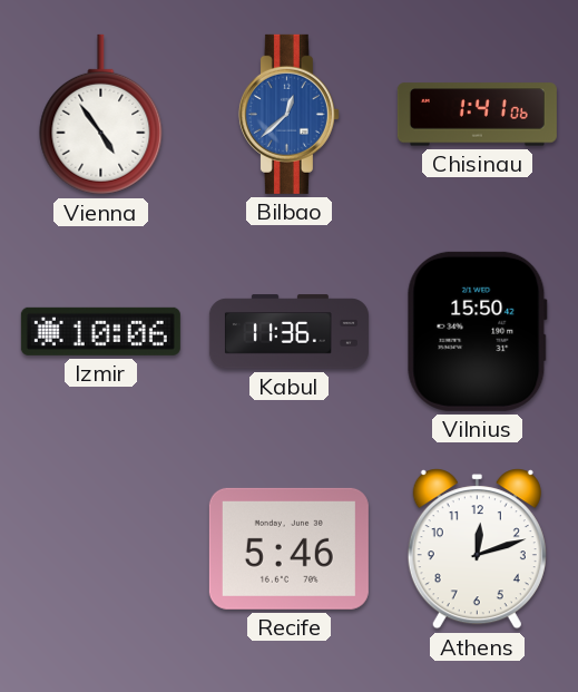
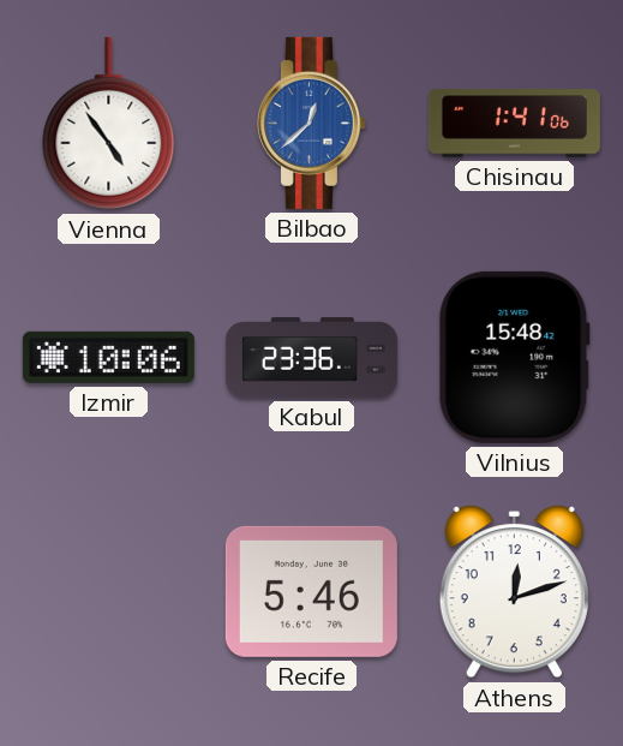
Kabul: 11:36 -> 23:36 (311, 358)
Vilnius: 15:50 -> 15:48 (514, 357)
